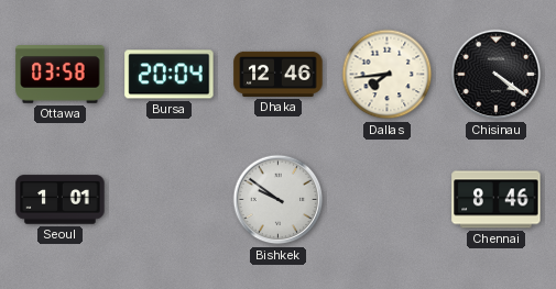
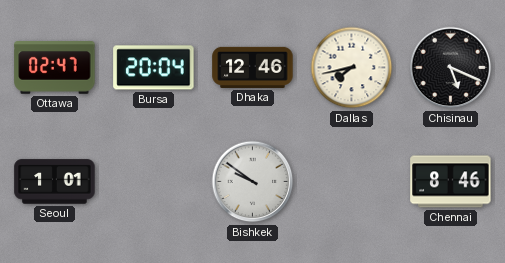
Ottawa: 03:58 -> 02:47 (55, 68)
Dallas: 7:44 -> 7:43 (352, 68)
Chisinau: 4:21 -> 5:19 (451, 68)
